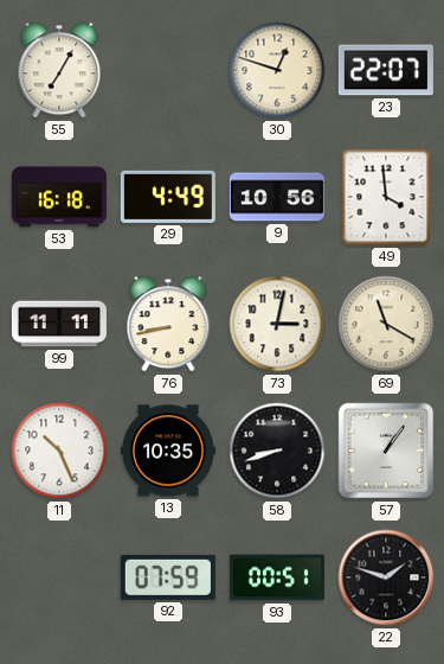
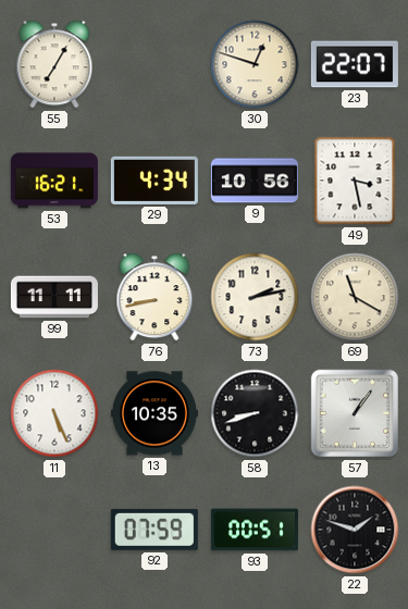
53: 16:18 -> 16:21 (54, 181)
29: 4:49 -> 4:34 (154, 181)
49: 3:59 -> 3:28 (355, 181)
73: 3:02 -> 2:13 (255, 297)
11: 10:26 -> 5:26 (54, 413)
